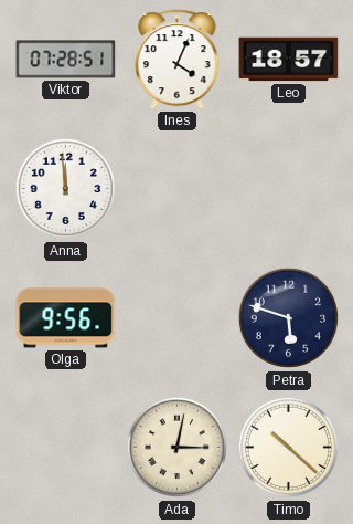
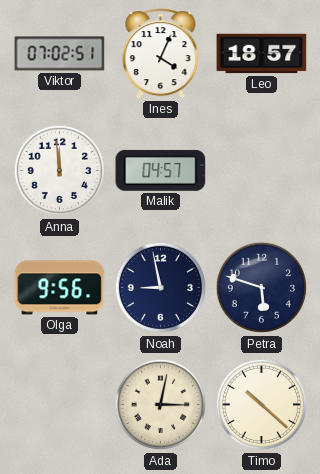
Viktor: 07:28 -> 07:02 (60, 54)
Malik: none -> 04:57 (161, 170)
Noah: none -> 8:58 (161, 288)
